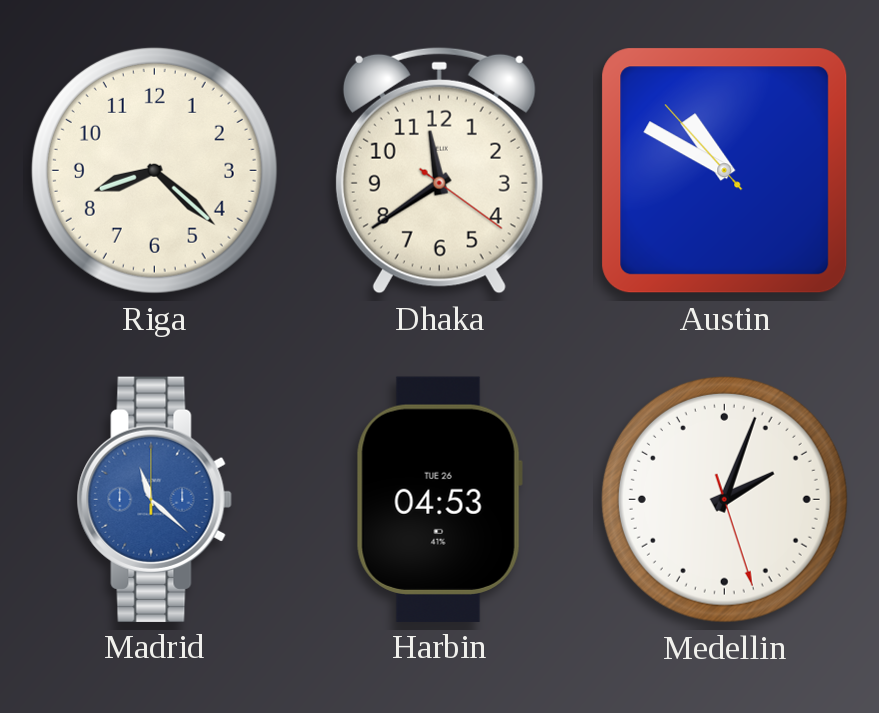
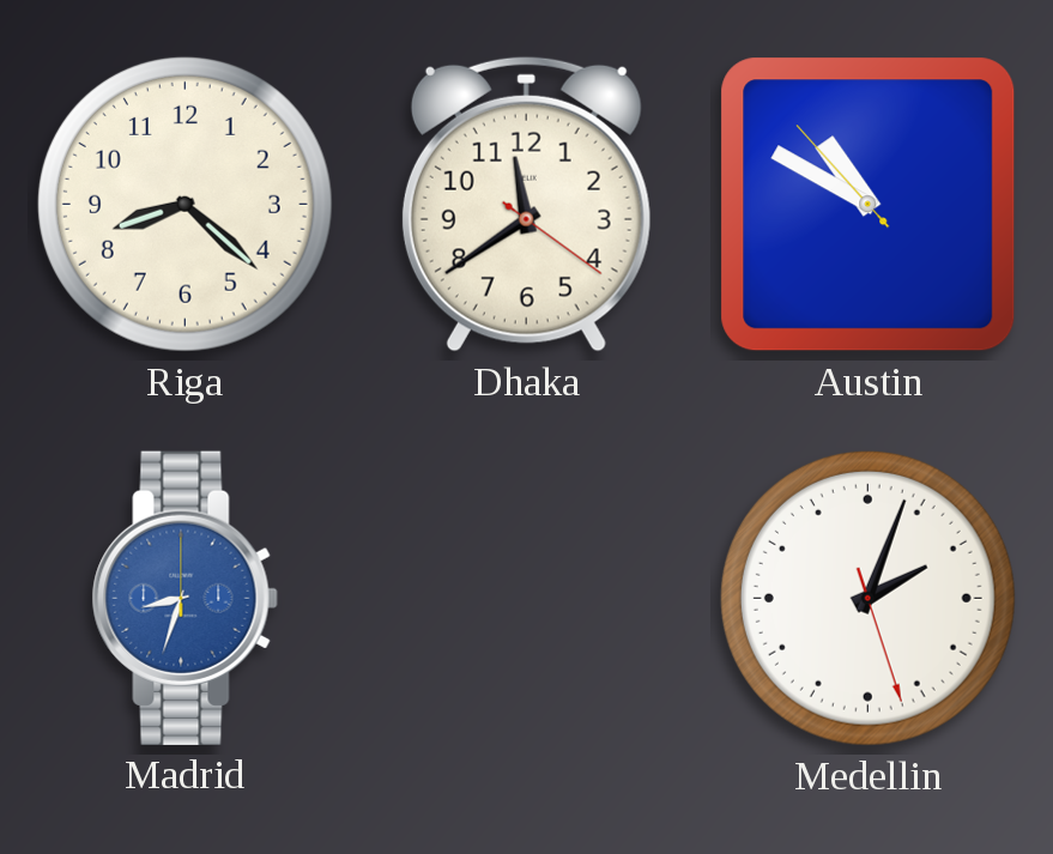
Madrid: 11:22 -> 8:33 (184, 598)
Harbin: 04:53 -> none (439, 499)
